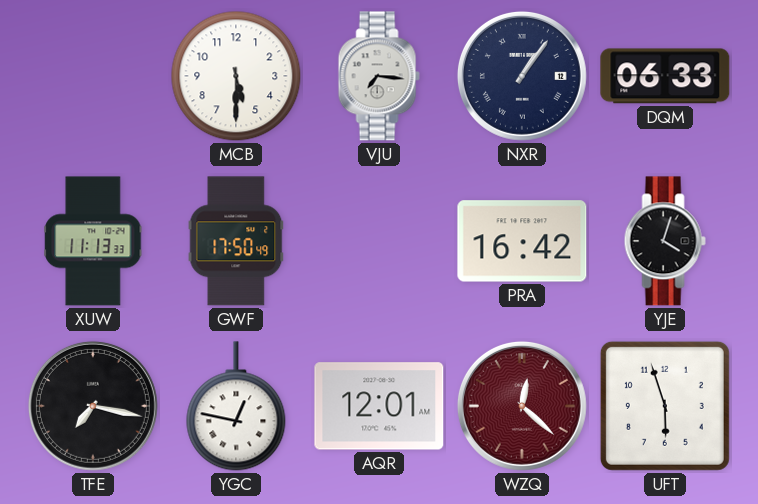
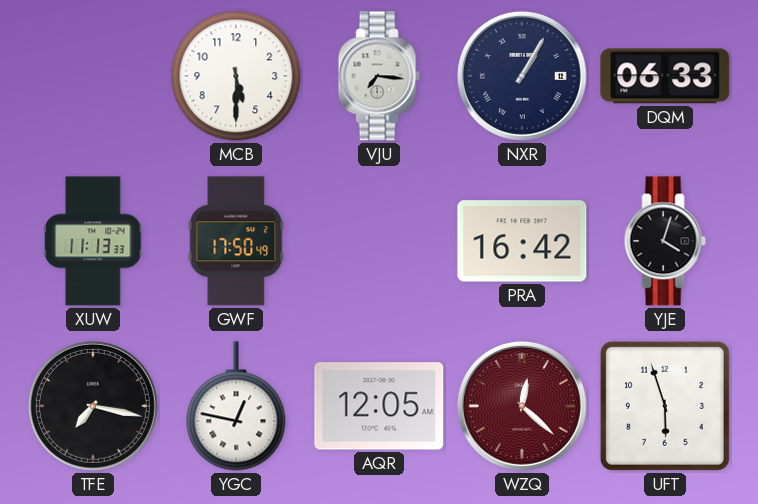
NXR: 1:06 -> 1:05 (522, 76)
AQR: 12:01 -> 12:05 (379, 406)
